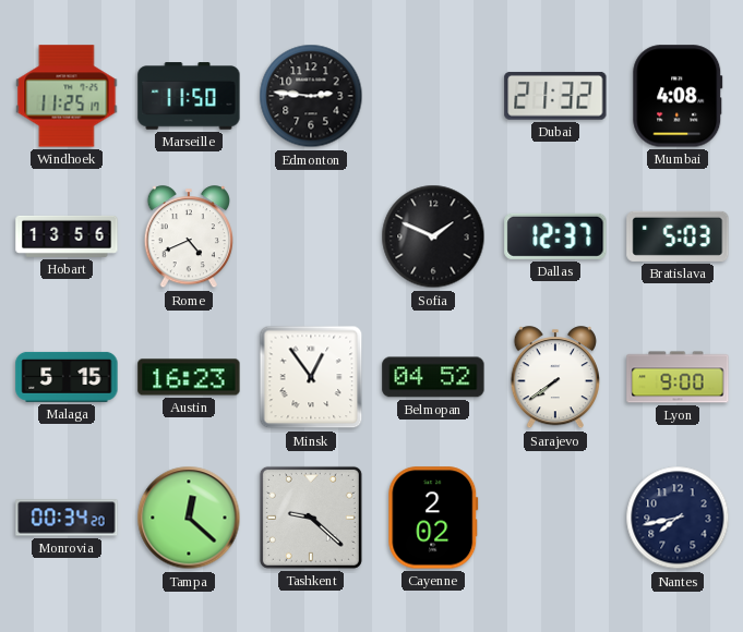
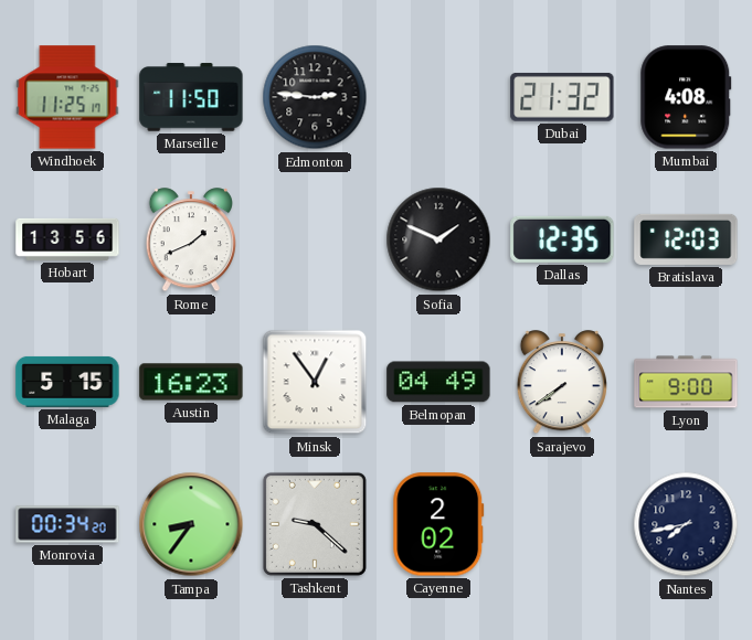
Rome: 4:41 -> 1:41 (190, 241)
Dallas: 12:37 -> 12:35 (562, 239)
Bratislava: 5:03 -> 12:03 (686, 239)
Belmopan: 04:52 -> 04:49 (438, 382)
Tampa: 12:22 -> 8:36 (191, 524)
